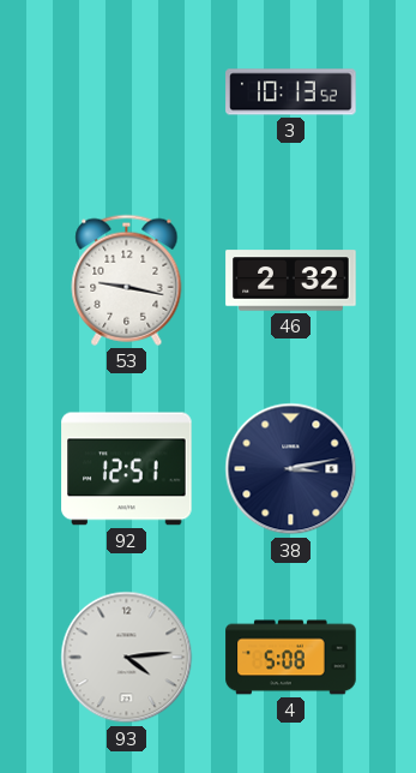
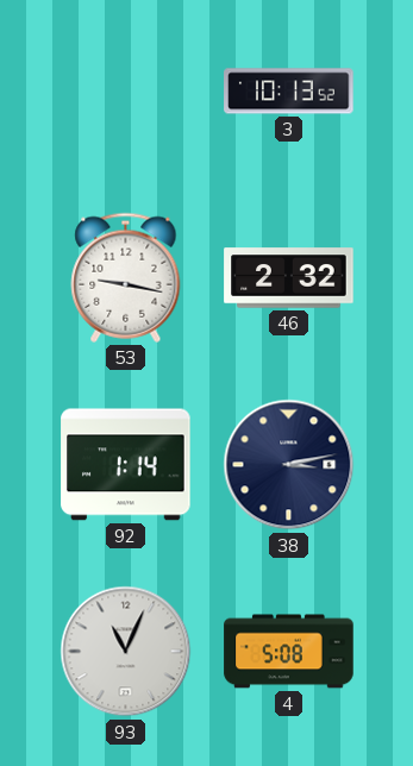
92: 12:51 -> 1:14 (126, 465)
93: 4:14 -> 11:04 (126, 652)
